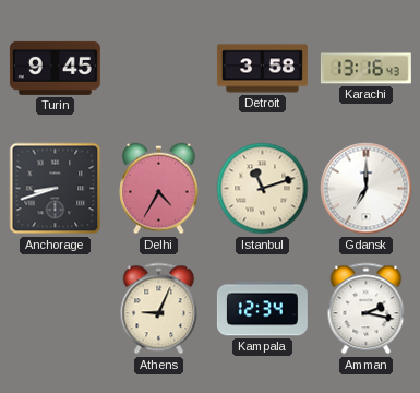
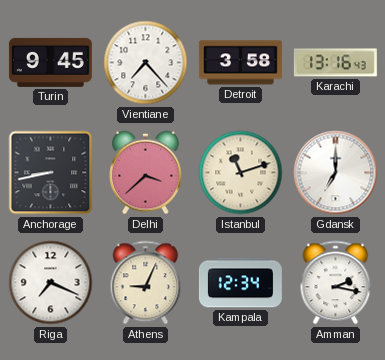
Vientiane: none -> 7:23 (146, 63)
Anchorage: 8:42 -> 8:43 (51, 173)
Delhi: 4:35 -> 3:38 (146, 173)
Riga: none -> 7:19 (51, 283)
